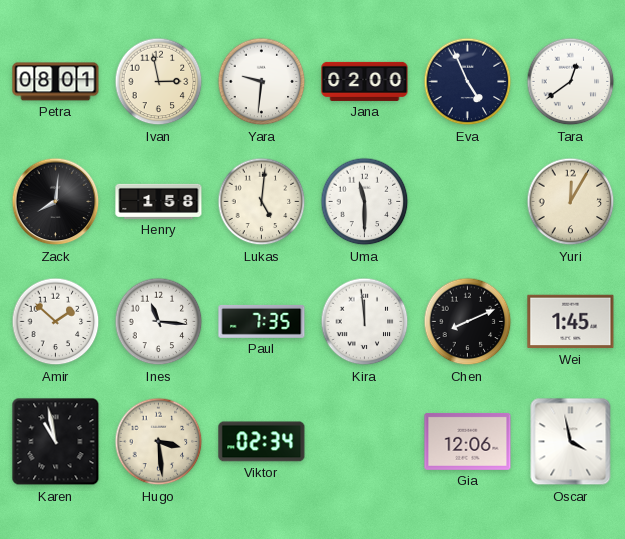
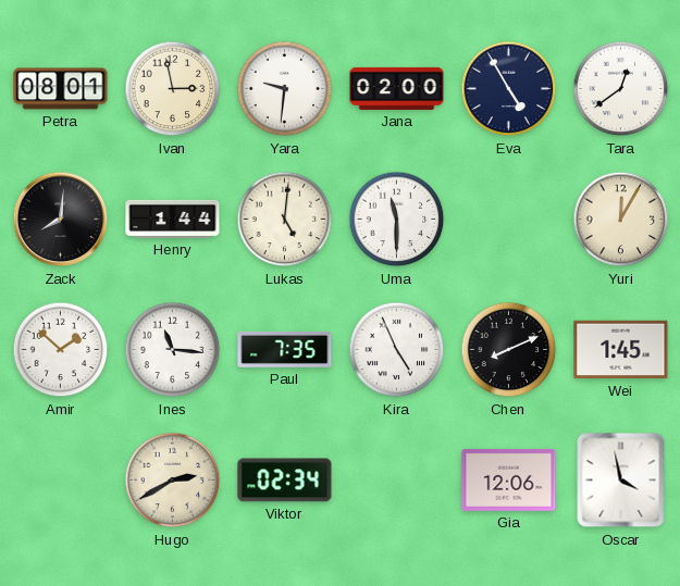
Eva: 4:56 -> 4:55 (509, 89)
Henry: 1:58 -> 1:44 (173, 219)
Kira: 11:59 -> 4:56 (397, 350)
Karen: 10:58 -> none (56, 442)
Hugo: 3:29 -> 2:40 (173, 481)
